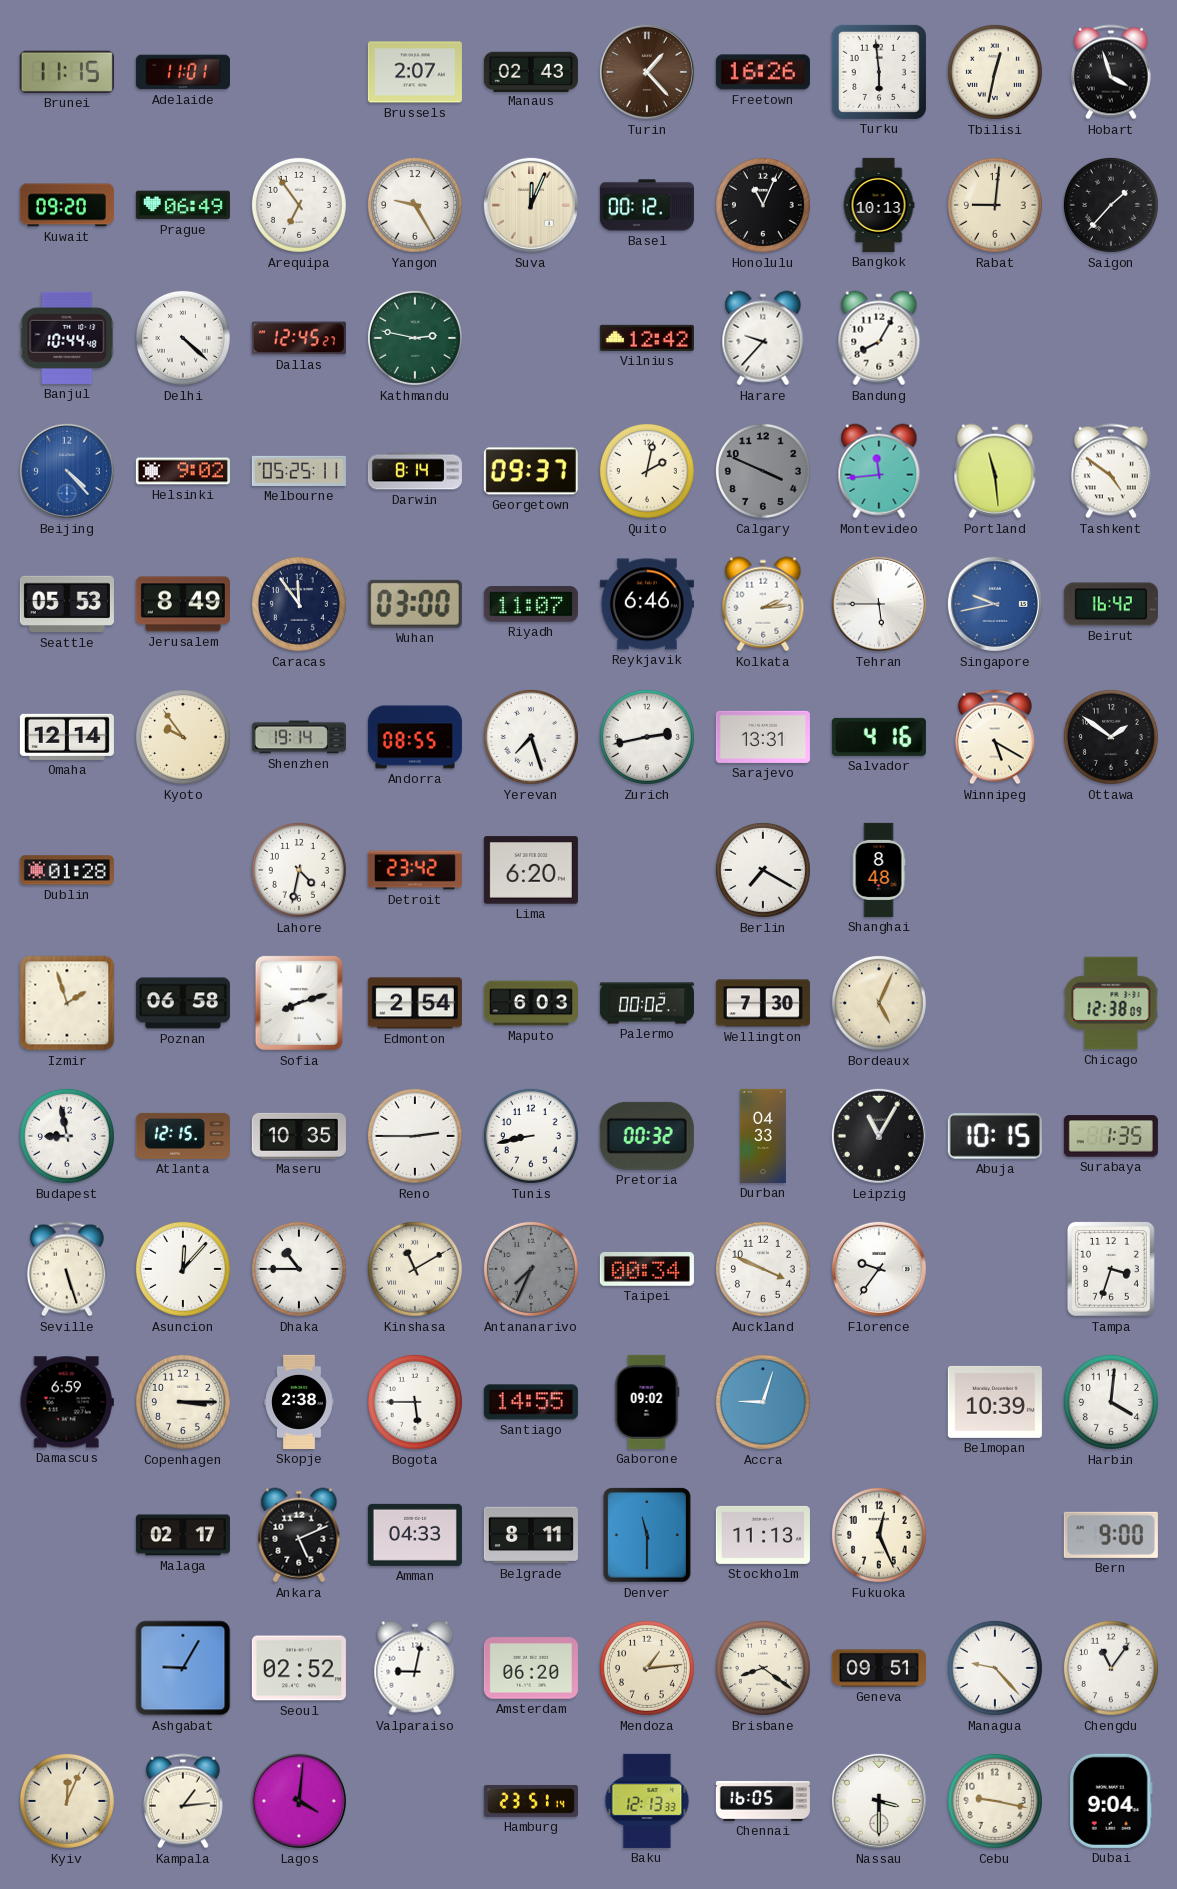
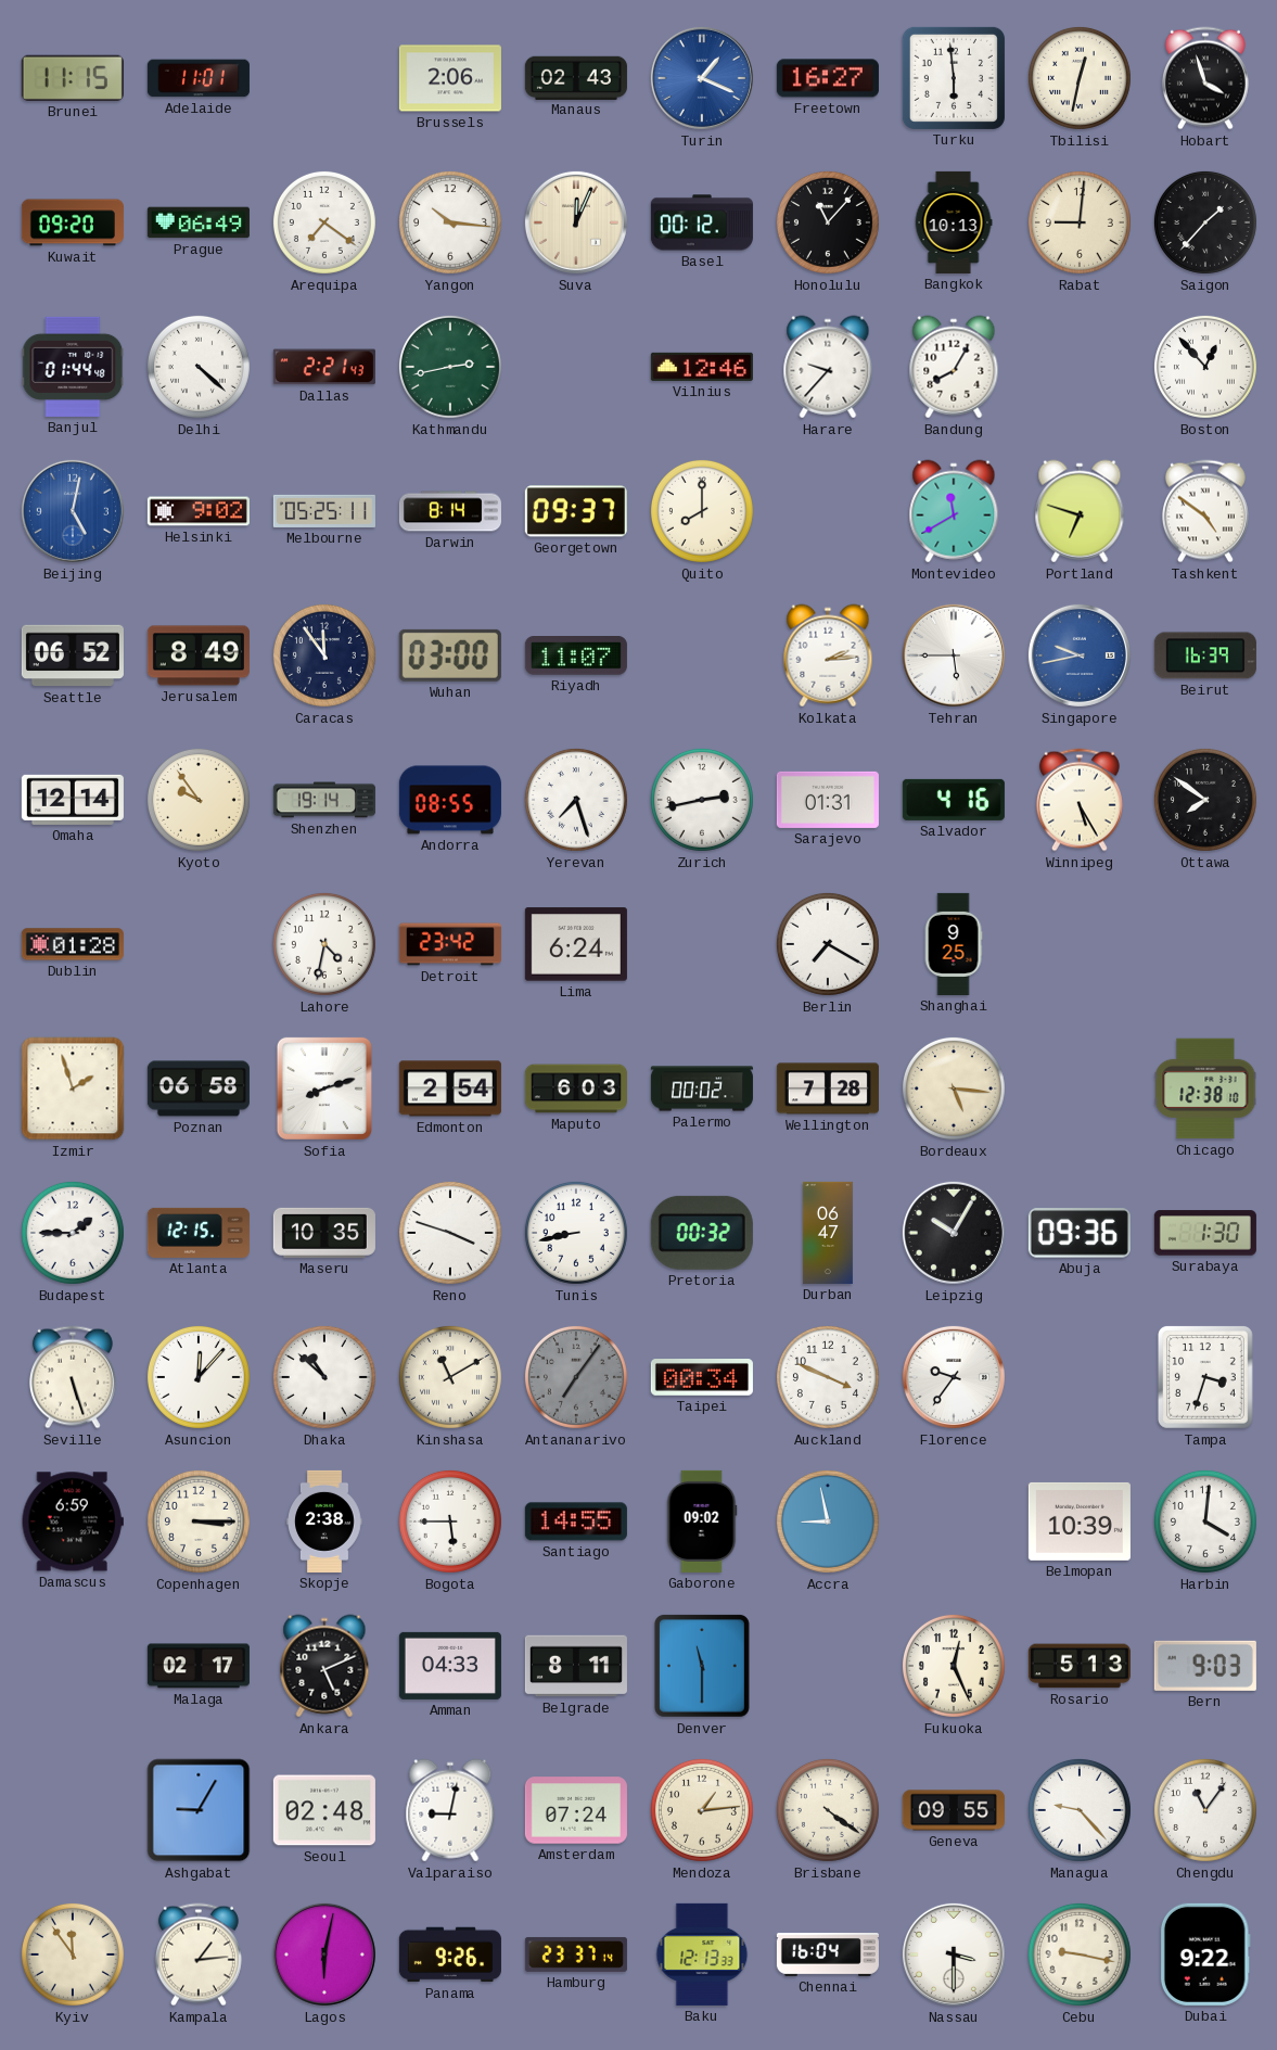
Brussels: 2:07 -> 2:06 (450, 78)
Turin: 1:23 -> 1:19 (702, 78)
Turin dial: brown -> blue (702, 78)
Freetown: 16:26 -> 16:27 (828, 78)
Arequipa: 6:54 -> 7:21 (324, 222)
Yangon: 9:25 -> 10:16 (450, 222)
Honolulu: 11:04 -> 11:07 (828, 222)
Banjul: 10:44 -> 01:44 (73, 367)
Dallas: 12:45 -> 2:21 (324, 367)
Kathmandu: 2:47 -> 2:43 (450, 367)
Vilnius: 12:42 -> 12:46 (702, 367)
Boston: none -> 12:53 (1205, 367)
Beijing: 4:23 -> 5:02 (73, 511)
Quito: 2:02 -> 8:00 (702, 511)
Calgary: 3:49 -> none (763, 471)
Montevideo: 11:44 -> 11:40 (954, 511)
Portland: 11:29 -> 6:48 (1080, 511)
Seattle: 05:53 -> 06:52 (73, 655)
Reykjavik: 6:46 -> none (647, 604)
Beirut: 16:42 -> 16:39 (1205, 655)
Sarajevo: 13:31 -> 01:31 (828, 800)
Winnipeg: 5:20 -> 5:25 (1080, 800)
Ottawa: 1:51 -> 7:51 (1205, 800)
Lima: 6:20 -> 6:24 (576, 944)
Shanghai: 8:48 -> 9:25 (954, 944)
Wellington: 7:30 -> 7:28 (828, 1088)
Bordeaux: 5:04 -> 5:16 (954, 1088)
Chicago: 12:38:09 -> 12:38:10 (1205, 1088)
Budapest: 8:58 -> 1:45 (73, 1233)
Reno: 2:45 -> 3:48 (450, 1233)
Durban: 04:33 -> 06:47 (828, 1233)
Leipzig: 11:05 -> 10:05 (954, 1233)
Abuja: 10:15 -> 09:36 (1080, 1233)
Surabaya: 1:35 -> 1:30 (1205, 1233)
Dhaka: 10:45 -> 10:52 (324, 1377)
Antananarivo: 7:34 -> 7:06 (576, 1377)
Accra: 9:03 -> 8:58 (828, 1521)
Stockholm: 11:13 -> none (763, 1535)
Rosario: none -> 5:13 (1080, 1666)
Bern: 9:00 -> 9:03 (1205, 1666)
Seoul: 02:52 -> 02:48 (324, 1810)
Amsterdam: 06:20 -> 07:24 (576, 1810)
Brisbane: 8:21 -> 4:21 (828, 1810)
Geneva: 09:51 -> 09:55 (954, 1810)
Kyiv: 12:04 -> 11:54 (73, 1954)
Lagos: 4:01 -> 6:02 (324, 1954)
Panama: none -> 9:26 (450, 1954)
Hamburg: 23:51 -> 23:37 (576, 1954)
Chennai: 16:05 -> 16:04 (828, 1954)
Dubai: 9:04 -> 9:22 (1205, 1954)
